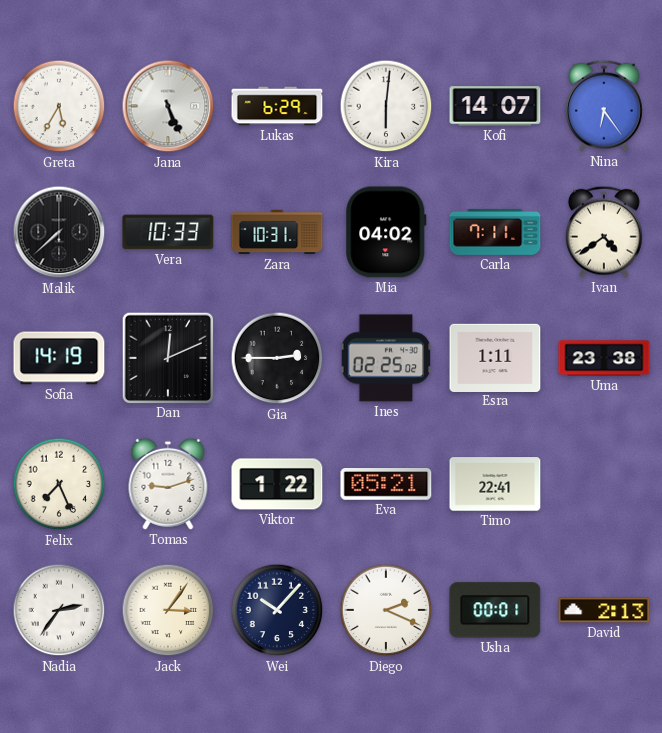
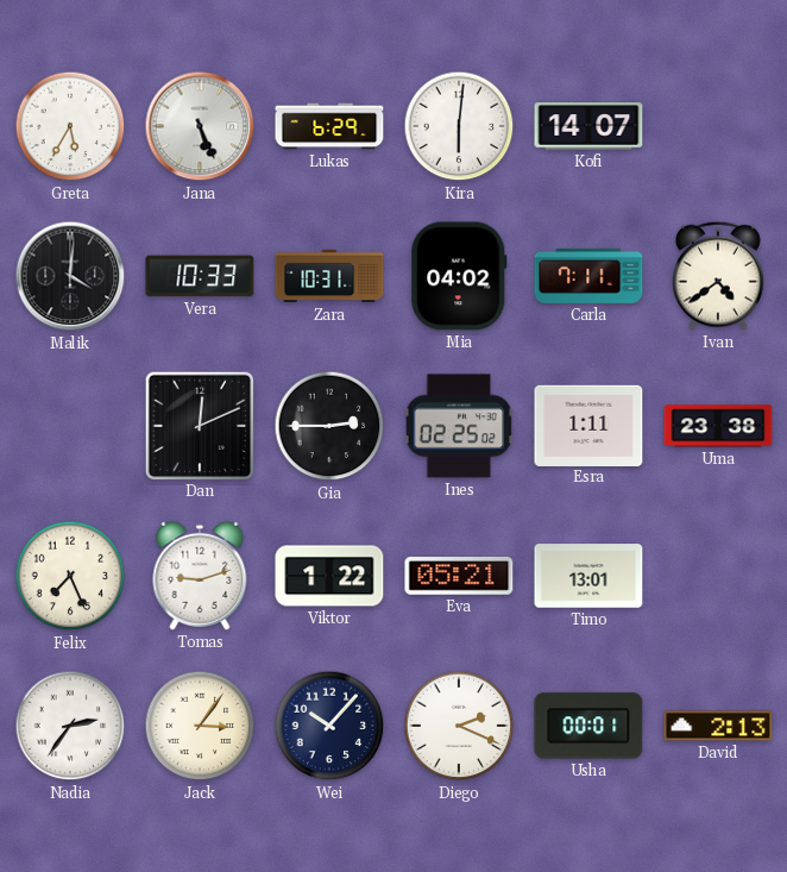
Nina: 6:24 -> none (605, 106)
Malik: 7:38 -> 4:01 (70, 276)
Sofia: 14:19 -> none (59, 358)
Timo: 22:41 -> 13:01 (588, 576)
